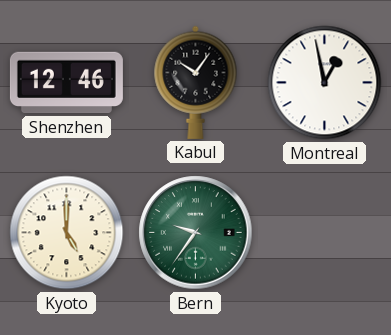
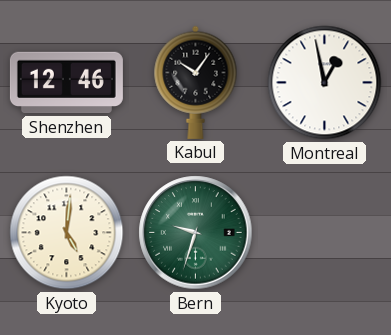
Kyoto: 5:00 -> 5:01 (67, 233)
Bern: 9:36 -> 9:33 (196, 233)
